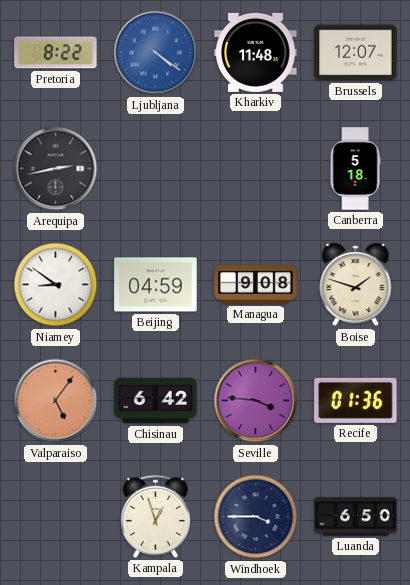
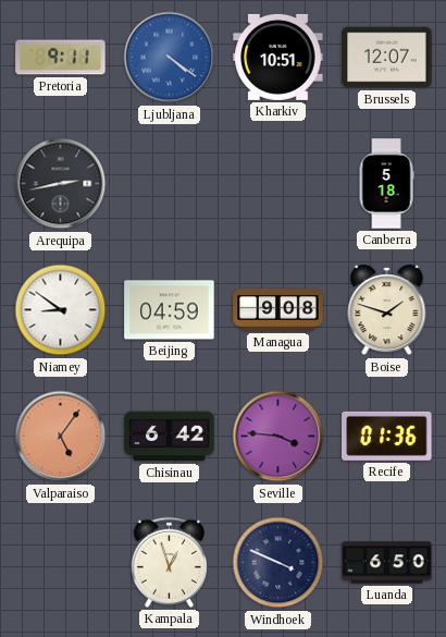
Pretoria: 8:22 -> 9:11 (61, 58)
Kharkiv: 11:48 -> 10:51 (278, 57)
Windhoek: 3:45 -> 3:49 (278, 563)
